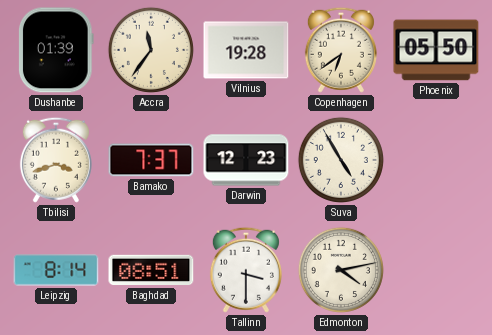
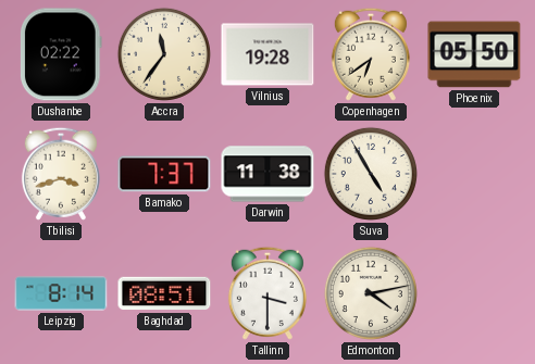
Dushanbe: 01:39 -> 02:22 (61, 54)
Darwin: 12:23 -> 11:38 (267, 174)
